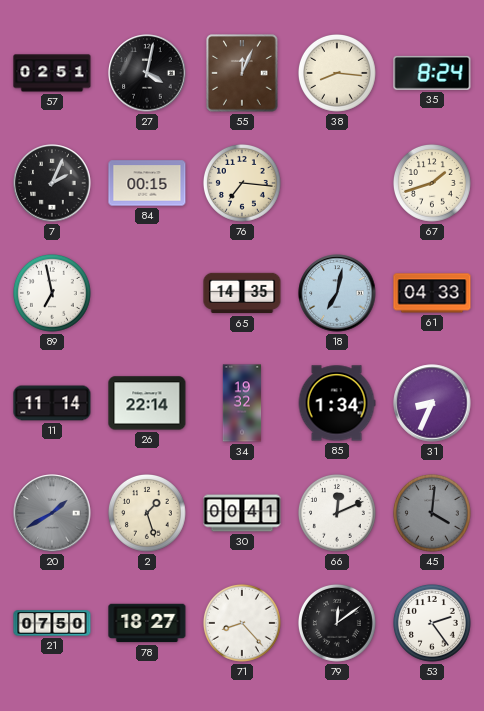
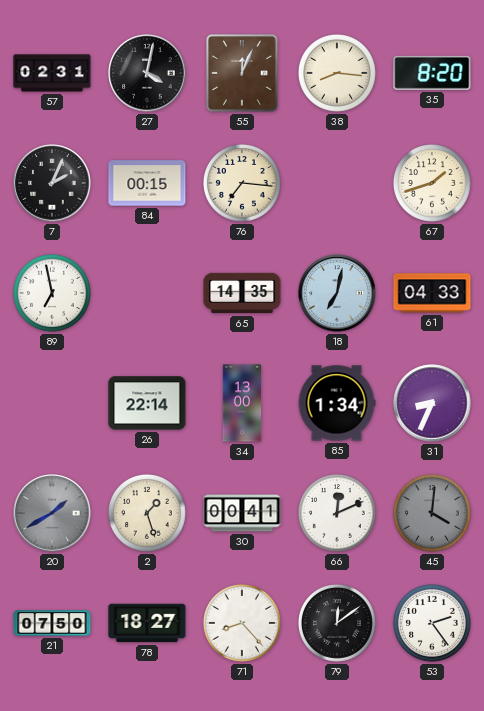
57: 02:51 -> 02:31 (52, 73)
35: 8:24 -> 8:20 (432, 73)
11: 11:14 -> none (52, 403)
34: 19:32 -> 13:00 (242, 403)
